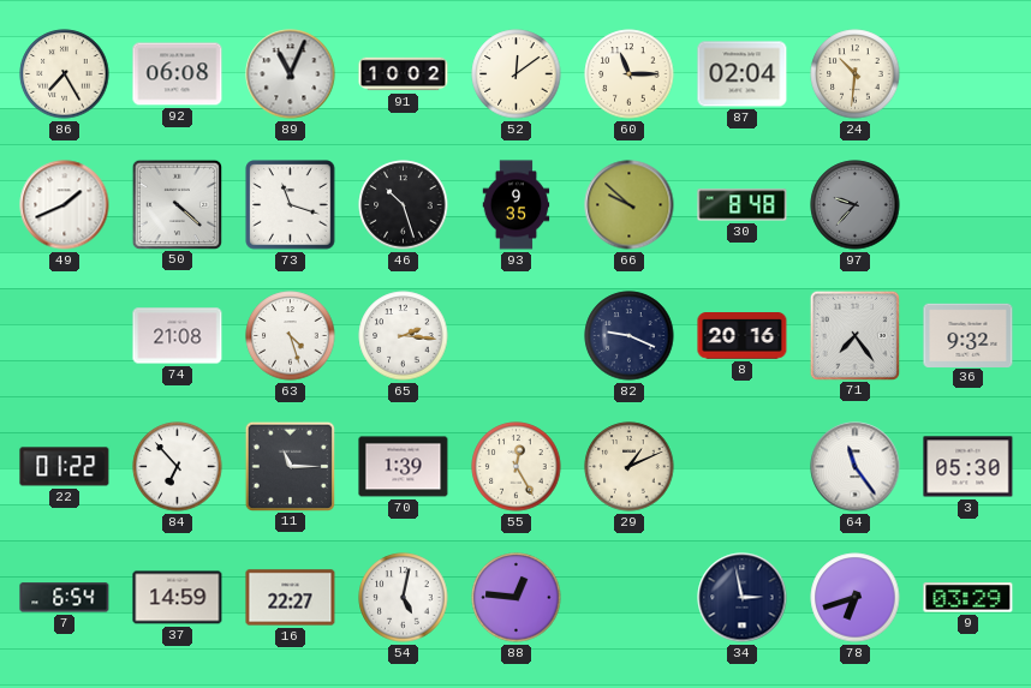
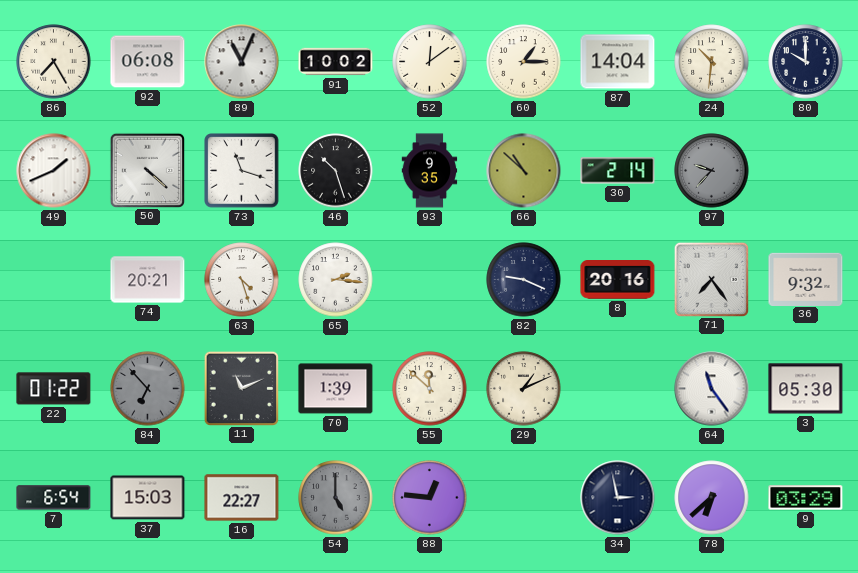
60: 11:15 -> 1:15 (524, 62)
87: 02:04 -> 14:04 (618, 62)
80: none -> 10:00 (806, 62)
66: 9:52 -> 10:52 (524, 171)
30: 8:48 -> 2:14 (618, 171)
74: 21:08 -> 20:21 (148, 280)
84 dial: white -> grey (148, 389)
11: 11:15 -> 11:11 (241, 388)
55: 12:25 -> 11:52 (430, 389)
37: 14:59 -> 15:03 (148, 498)
54: 5:02 -> 5:00 (336, 498)
54 dial: white -> grey (336, 498)
78: 6:42 -> 6:38 (712, 498)
